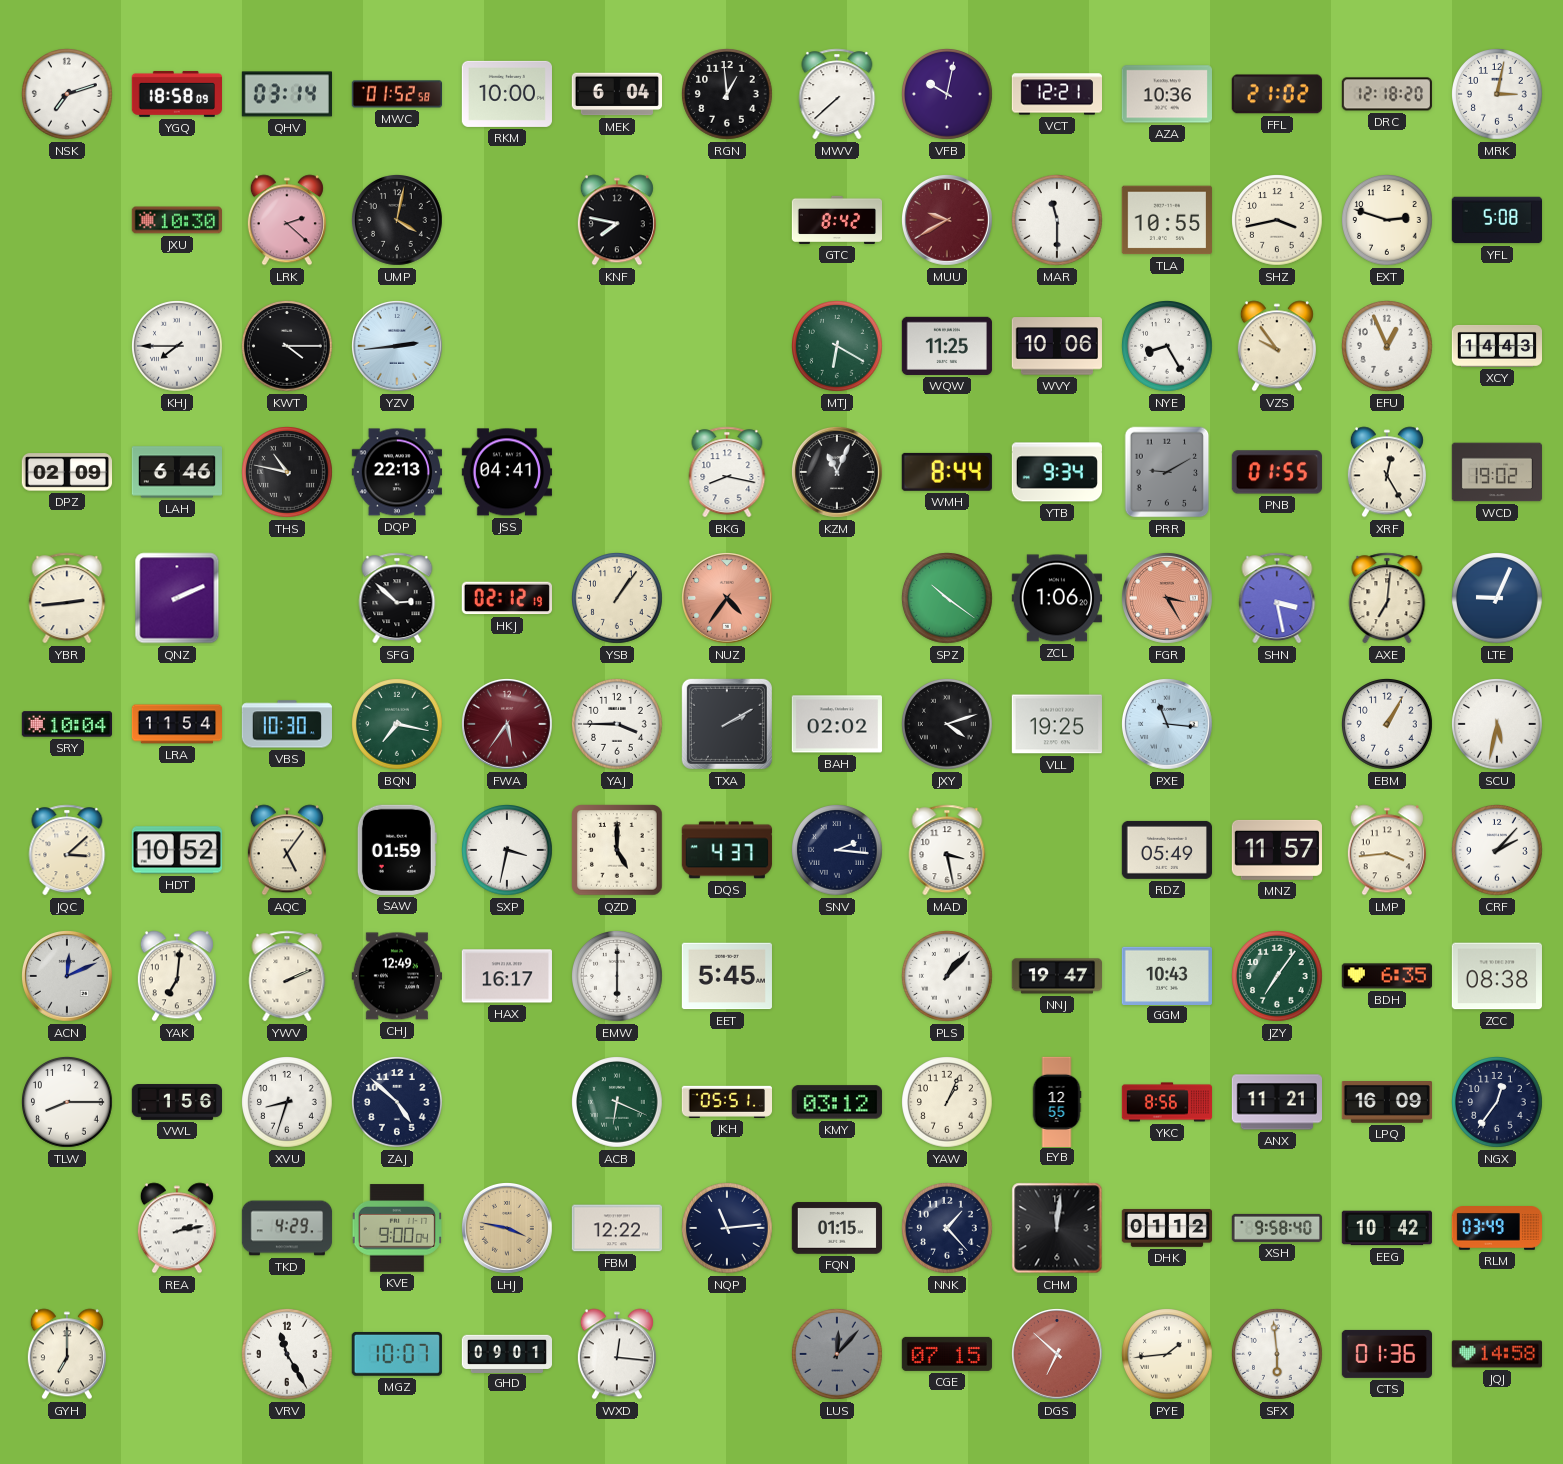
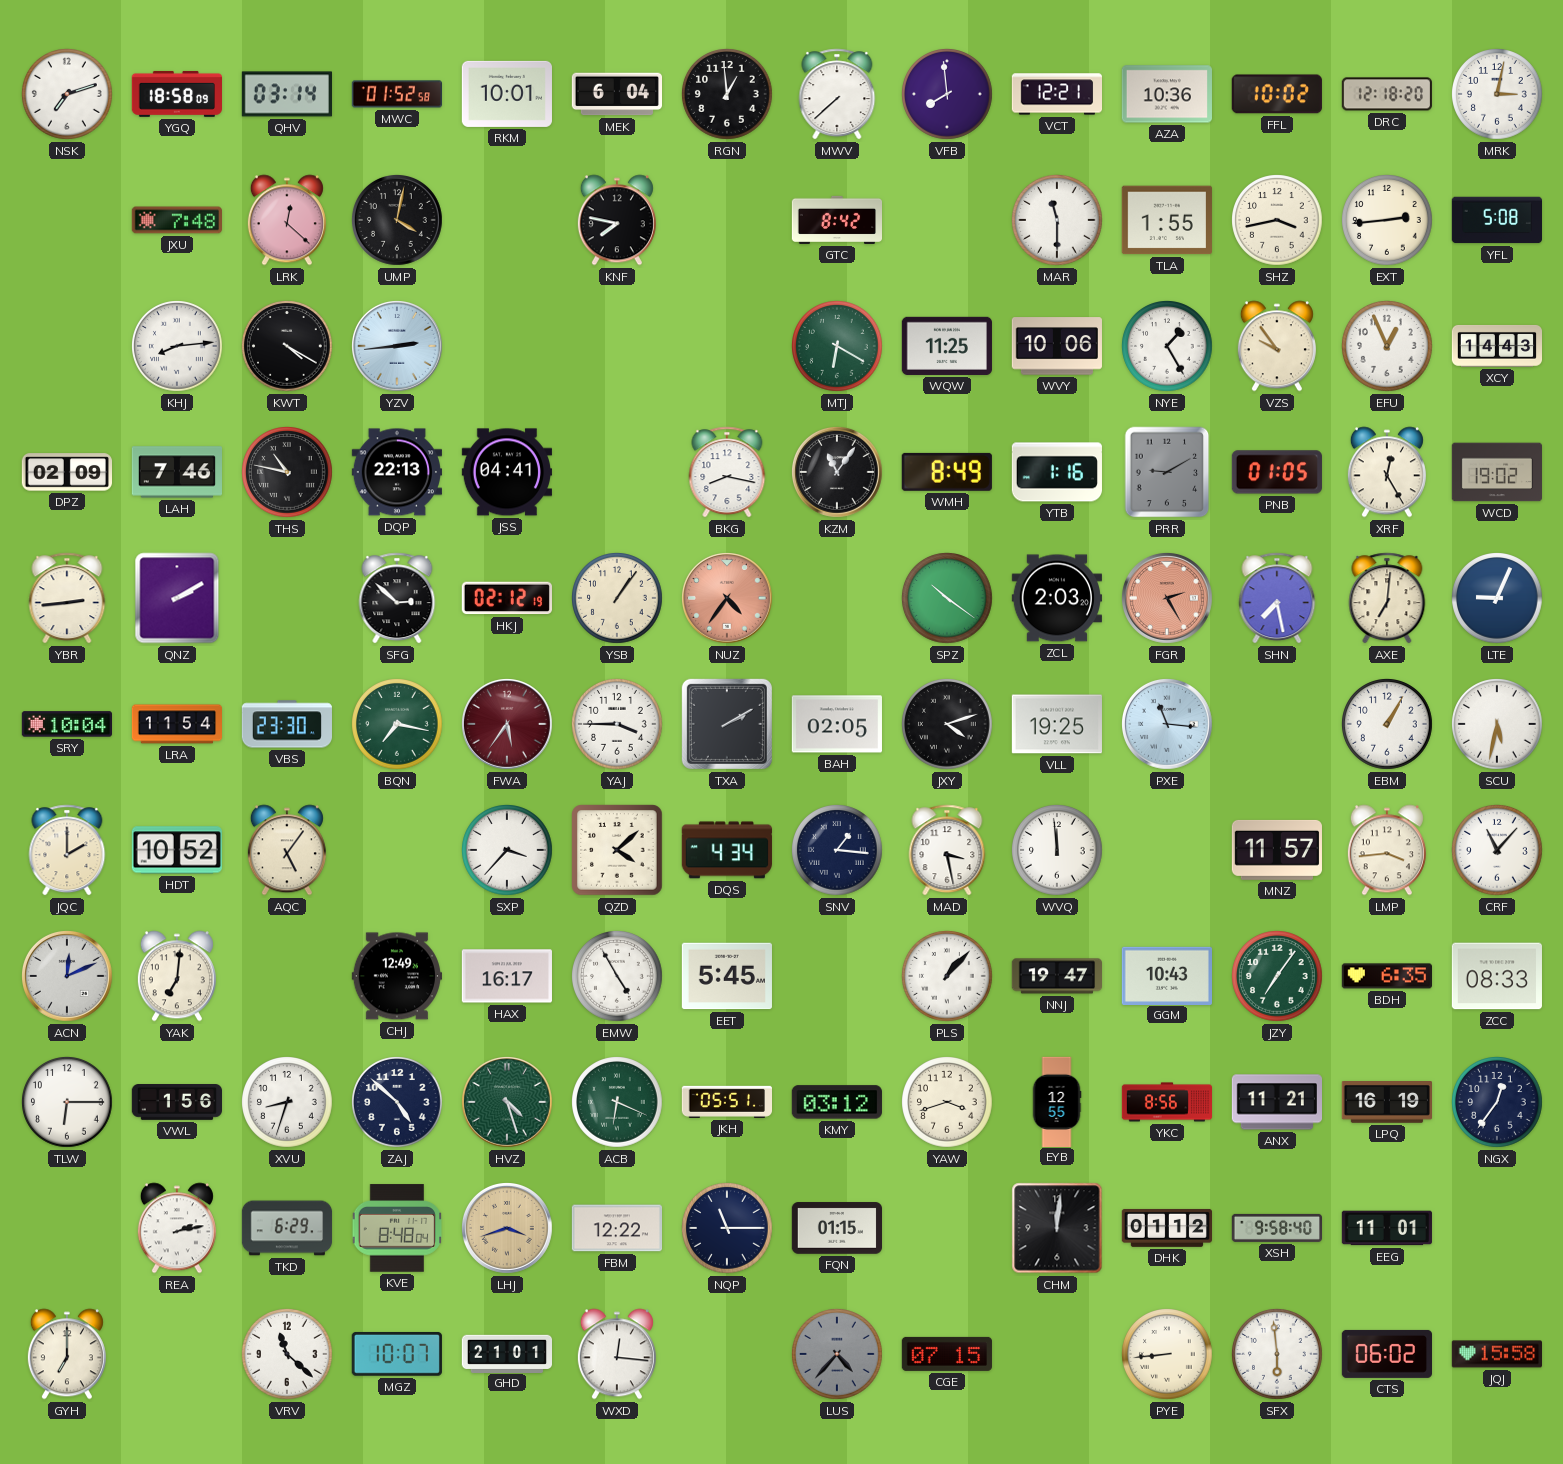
RKM: 10:00 -> 10:01 (507, 94)
VFB: 10:02 -> 7:59 (948, 95)
FFL: 21:02 -> 10:02 (1277, 94)
JXU: 10:30 -> 7:48 (176, 220)
LRK: 2:22 -> 12:22 (287, 220)
MUU: 9:40 -> none (948, 221)
TLA: 10:55 -> 1:55 (1167, 220)
EXT: 2:48 -> 2:44 (1388, 221)
KHJ: 7:45 -> 8:14 (178, 347)
KWT: 4:15 -> 4:20 (288, 347)
NYE: 8:25 -> 1:25 (1168, 347)
LAH: 6:46 -> 7:46 (176, 472)
KZM: 11:04 -> 11:06 (838, 473)
WMH: 8:44 -> 8:49 (947, 472)
YTB: 9:34 -> 1:16 (1057, 472)
PNB: 01:55 -> 01:05 (1276, 472)
QNZ: 2:11 -> 2:10 (177, 598)
ZCL: 1:06 -> 2:03 (1056, 598)
FGR: 3:25 -> 2:25 (1168, 599)
SHN: 3:28 -> 7:28 (1277, 598)
VBS: 10:30 -> 23:30 (287, 724)
BAH: 02:02 -> 02:05 (837, 724)
JQC: 3:08 -> 2:00 (67, 850)
SAW: 01:59 -> none (397, 850)
SXP: 3:32 -> 3:37 (508, 851)
QZD: 5:00 -> 4:08 (617, 850)
DQS: 4:37 -> 4:34 (727, 850)
SNV: 2:16 -> 1:16 (838, 851)
WVQ: none -> 11:59 (1058, 851)
RDZ: 05:49 -> none (1166, 850)
CRF: 2:07 -> 11:07 (1498, 851)
YWV: 2:11 -> none (287, 976)
EMW: 6:00 -> 4:55 (618, 977)
ZCC: 08:38 -> 08:33 (1497, 976)
TLW: 8:15 -> 6:15 (68, 1103)
HVZ: none -> 4:27 (508, 1103)
YAW: 1:04 -> 3:42 (948, 1103)
LPQ: 16:09 -> 16:19 (1386, 1103)
TKD: 4:29 -> 6:29 (287, 1228)
KVE: 9:00 -> 8:48 (397, 1228)
LHJ: 3:47 -> 3:42 (508, 1229)
NQP: 11:14 -> 11:15 (728, 1229)
NNK: 1:23 -> none (948, 1229)
EEG: 10:42 -> 11:01 (1387, 1228)
RLM: 03:49 -> none (1496, 1229)
VRV: 11:25 -> 11:22 (288, 1355)
GHD: 09:01 -> 21:01 (506, 1353)
LUS: 12:07 -> 4:37 (838, 1355)
DGS: 6:52 -> none (1058, 1355)
PYE: 1:44 -> 8:44 (1168, 1355)
CTS: 01:36 -> 06:02 (1386, 1354)
JQJ: 14:58 -> 15:58 (1496, 1354)
